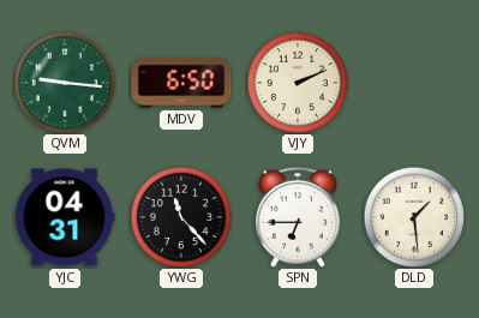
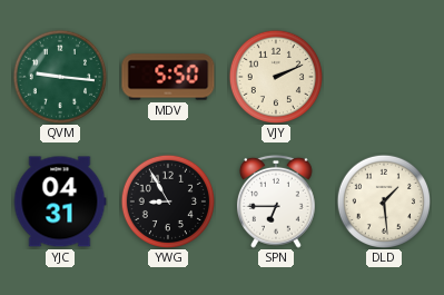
MDV: 6:50 -> 5:50 (168, 77)
YWG: 11:23 -> 8:55 (167, 200)
